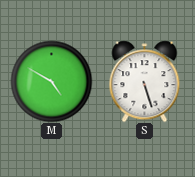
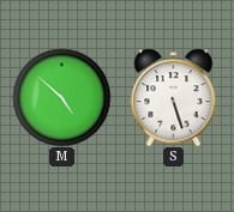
M: 4:50 -> 4:52 (61, 97)
